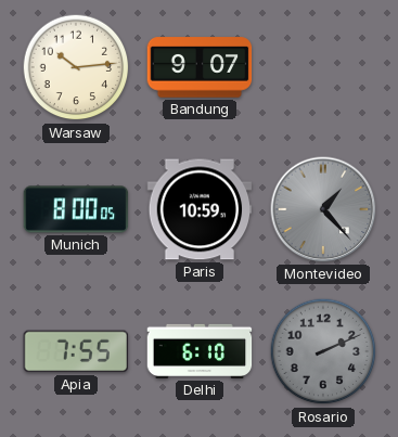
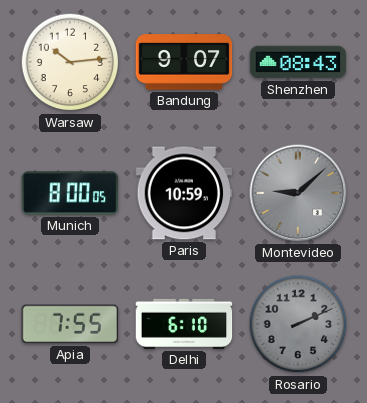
Shenzhen: none -> 08:43 (298, 62)
Montevideo: 1:23 -> 9:08 (298, 193)
